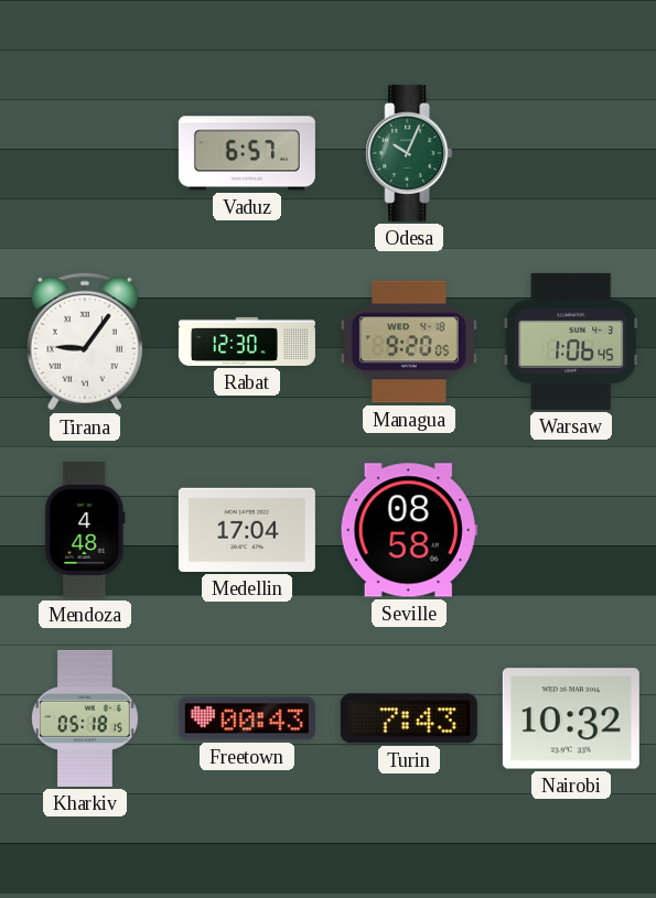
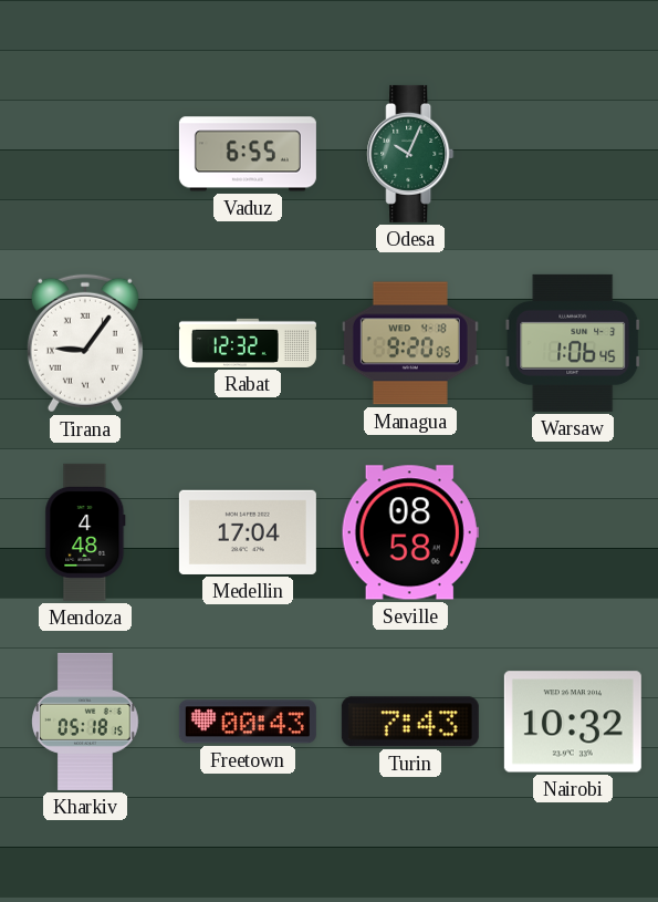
Vaduz: 6:57 -> 6:55 (248, 154)
Rabat: 12:30 -> 12:32 (248, 343)
